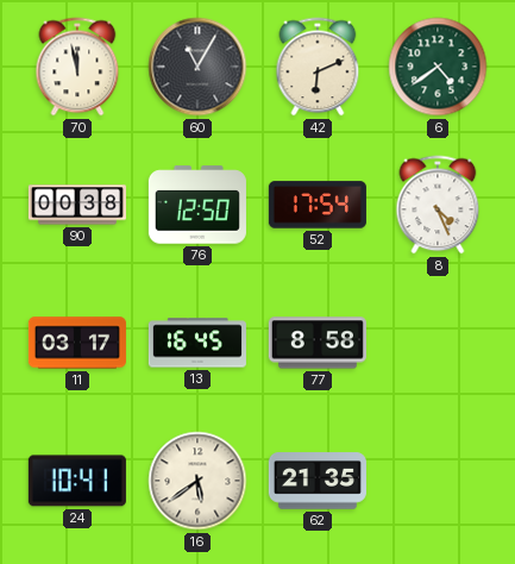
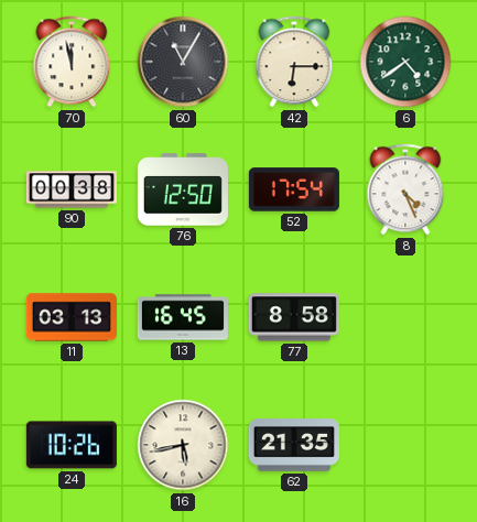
42: 6:11 -> 6:15 (294, 62)
11: 03:17 -> 03:13 (72, 317)
24: 10:41 -> 10:26 (72, 445)
16: 5:39 -> 5:43 (183, 445)
